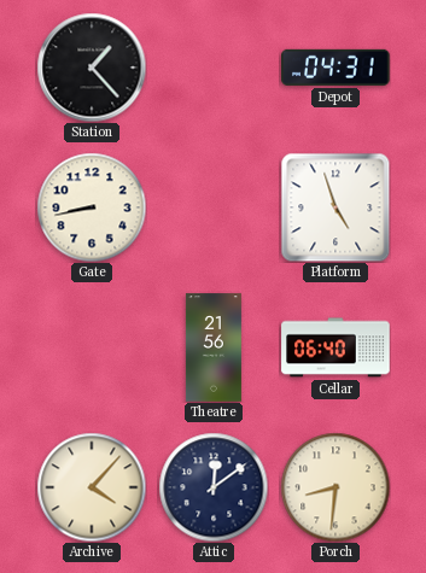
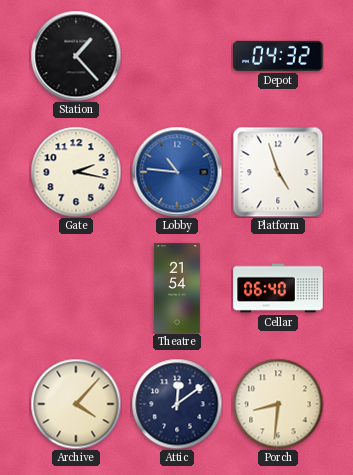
Depot: 04:31 -> 04:32 (278, 56)
Gate: 8:43 -> 2:17 (76, 172)
Lobby: none -> 10:46 (177, 172)
Theatre: 21:56 -> 21:54 (177, 288)
